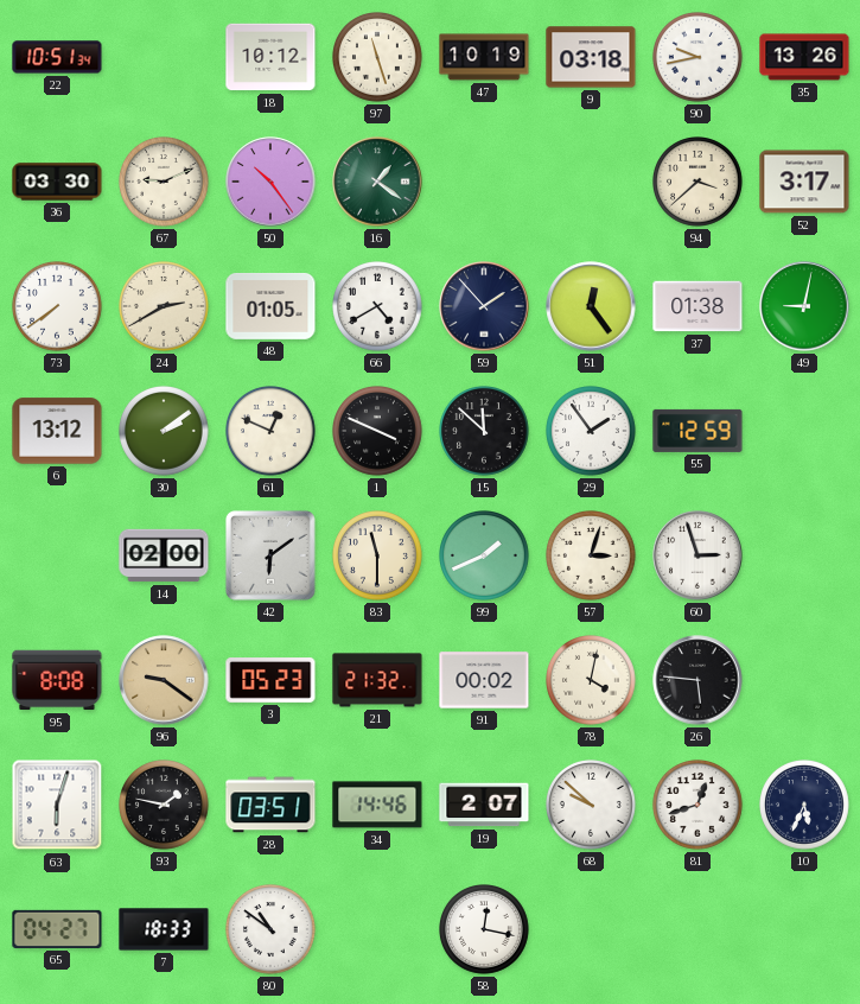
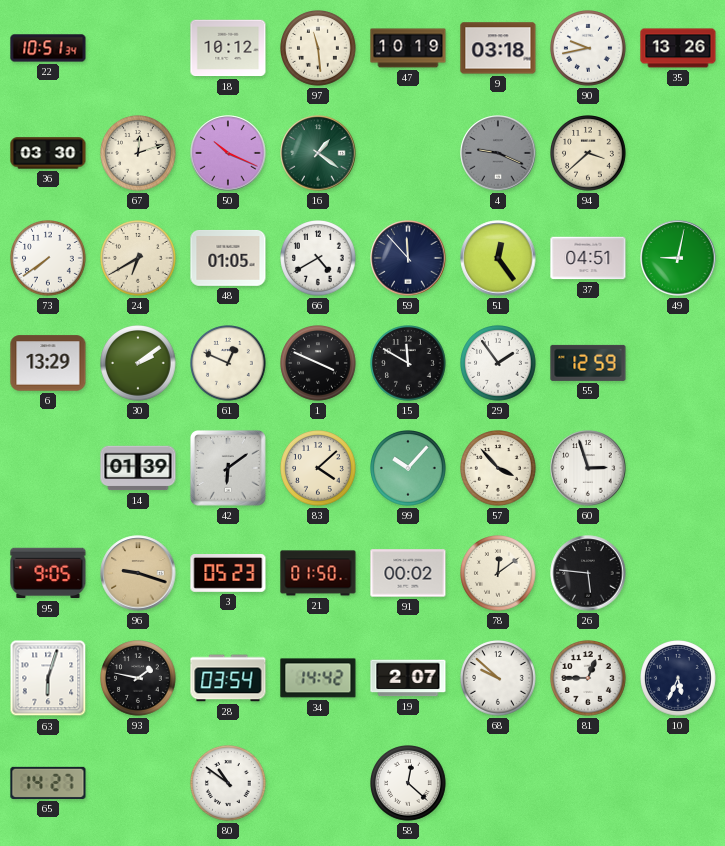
97: 11:27 -> 11:29 (319, 49)
67: 9:11 -> 12:12 (139, 154)
50: 10:24 -> 10:19 (228, 153)
4: none -> 9:19 (498, 153)
52: 3:17 -> none (804, 182)
24: 2:40 -> 6:40 (139, 259)
59: 1:53 -> 11:53 (408, 258)
37: 01:38 -> 04:51 (588, 258)
6: 13:12 -> 13:29 (48, 363)
15: 11:52 -> 11:50 (409, 364)
14: 02:00 -> 01:39 (138, 468)
83: 11:30 -> 4:08 (319, 469)
99: 1:41 -> 10:07 (409, 469)
57: 3:03 -> 3:53 (499, 469)
95: 8:08 -> 9:05 (48, 573)
96: 9:21 -> 9:18 (138, 573)
21: 21:32 -> 01:50 (318, 573)
78: 4:02 -> 12:09 (499, 574)
28: 03:51 -> 03:54 (228, 678)
34: 14:46 -> 14:42 (318, 678)
81: 12:42 -> 12:45 (589, 679)
65: 04:27 -> 14:27 (48, 783)
7: 18:33 -> none (164, 929)
58: 12:17 -> 12:22 (409, 784)
